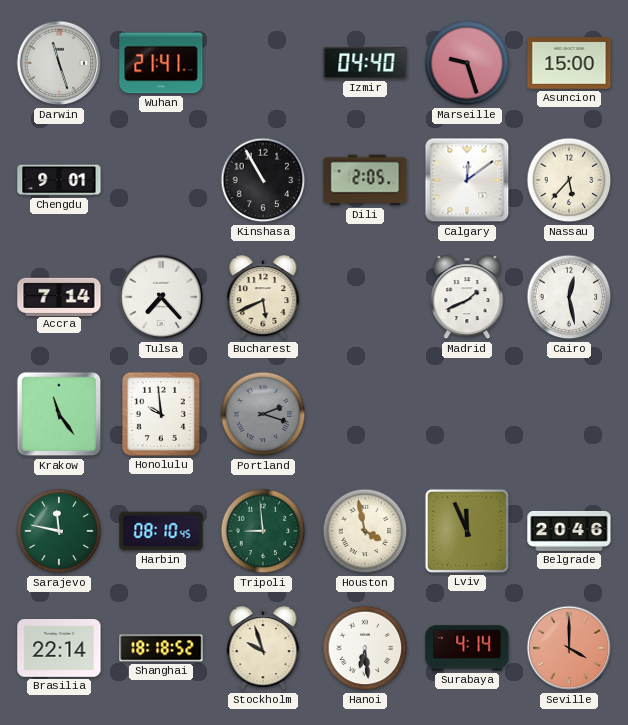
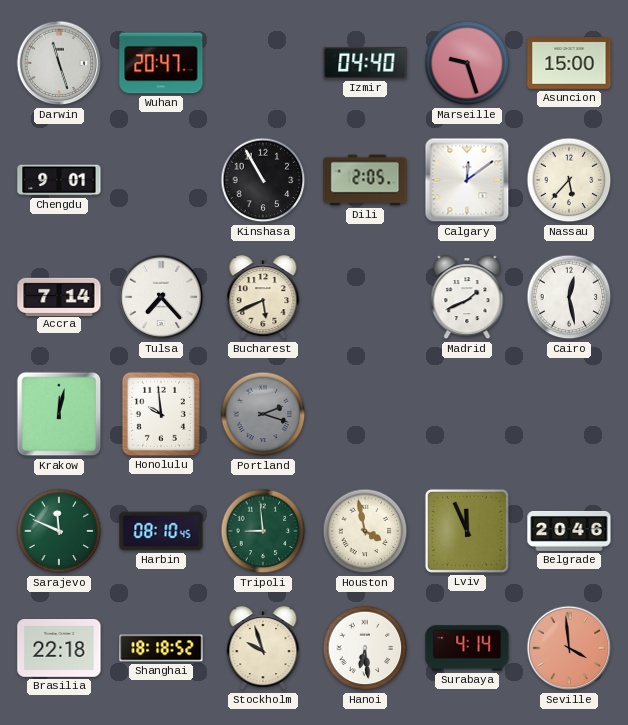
Wuhan: 21:41 -> 20:47 (161, 63)
Krakow: 11:24 -> 12:02 (59, 414)
Sarajevo: 11:47 -> 11:49 (59, 531)
Brasilia: 22:14 -> 22:18 (59, 649)
Seville: 4:00 -> 3:59 (569, 648)
